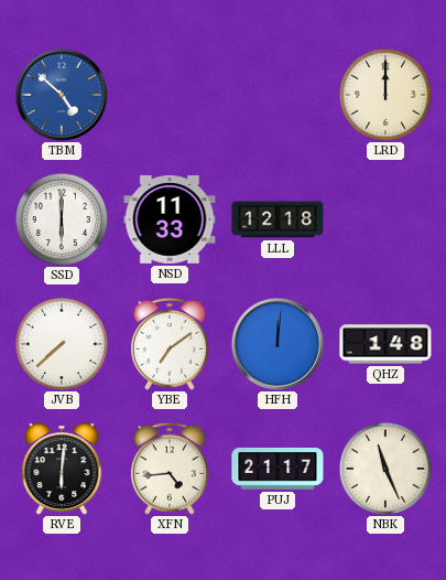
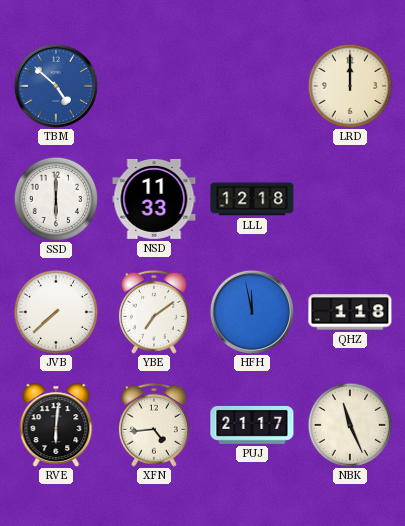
HFH: 12:01 -> 11:58 (252, 312)
QHZ: 1:48 -> 1:18 (350, 312)
